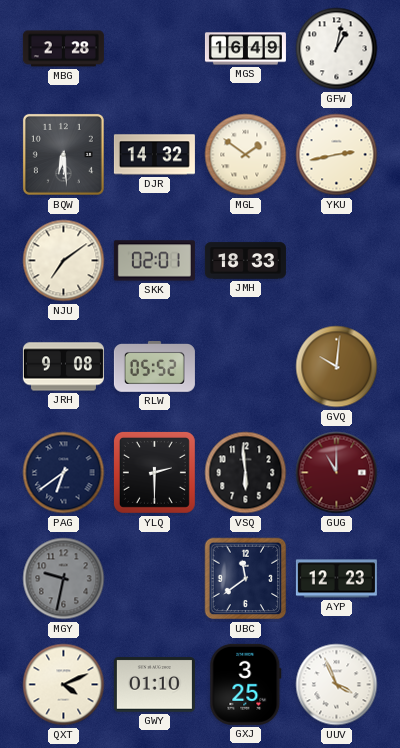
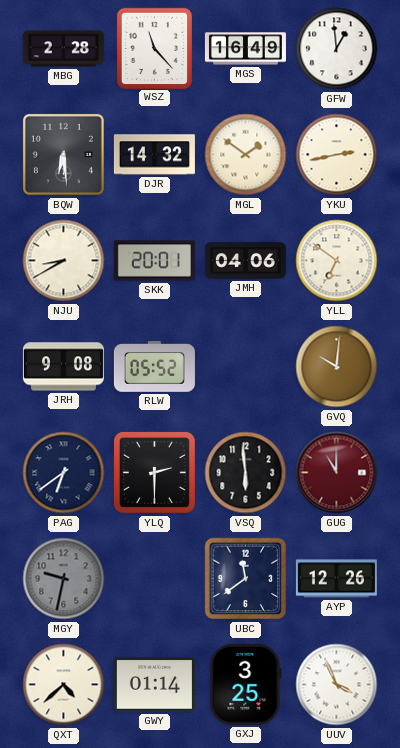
WSZ: none -> 11:23 (154, 48)
GFW: 1:02 -> 12:59 (337, 49)
NJU: 7:09 -> 8:40 (64, 261)
SKK: 02:01 -> 20:01 (154, 261)
JMH: 18:33 -> 04:06 (245, 261)
YLL: none -> 6:51 (337, 261)
AYP: 12:23 -> 12:26 (336, 579)
QXT: 4:11 -> 4:38 (64, 685)
GWY: 01:10 -> 01:14 (154, 685)
